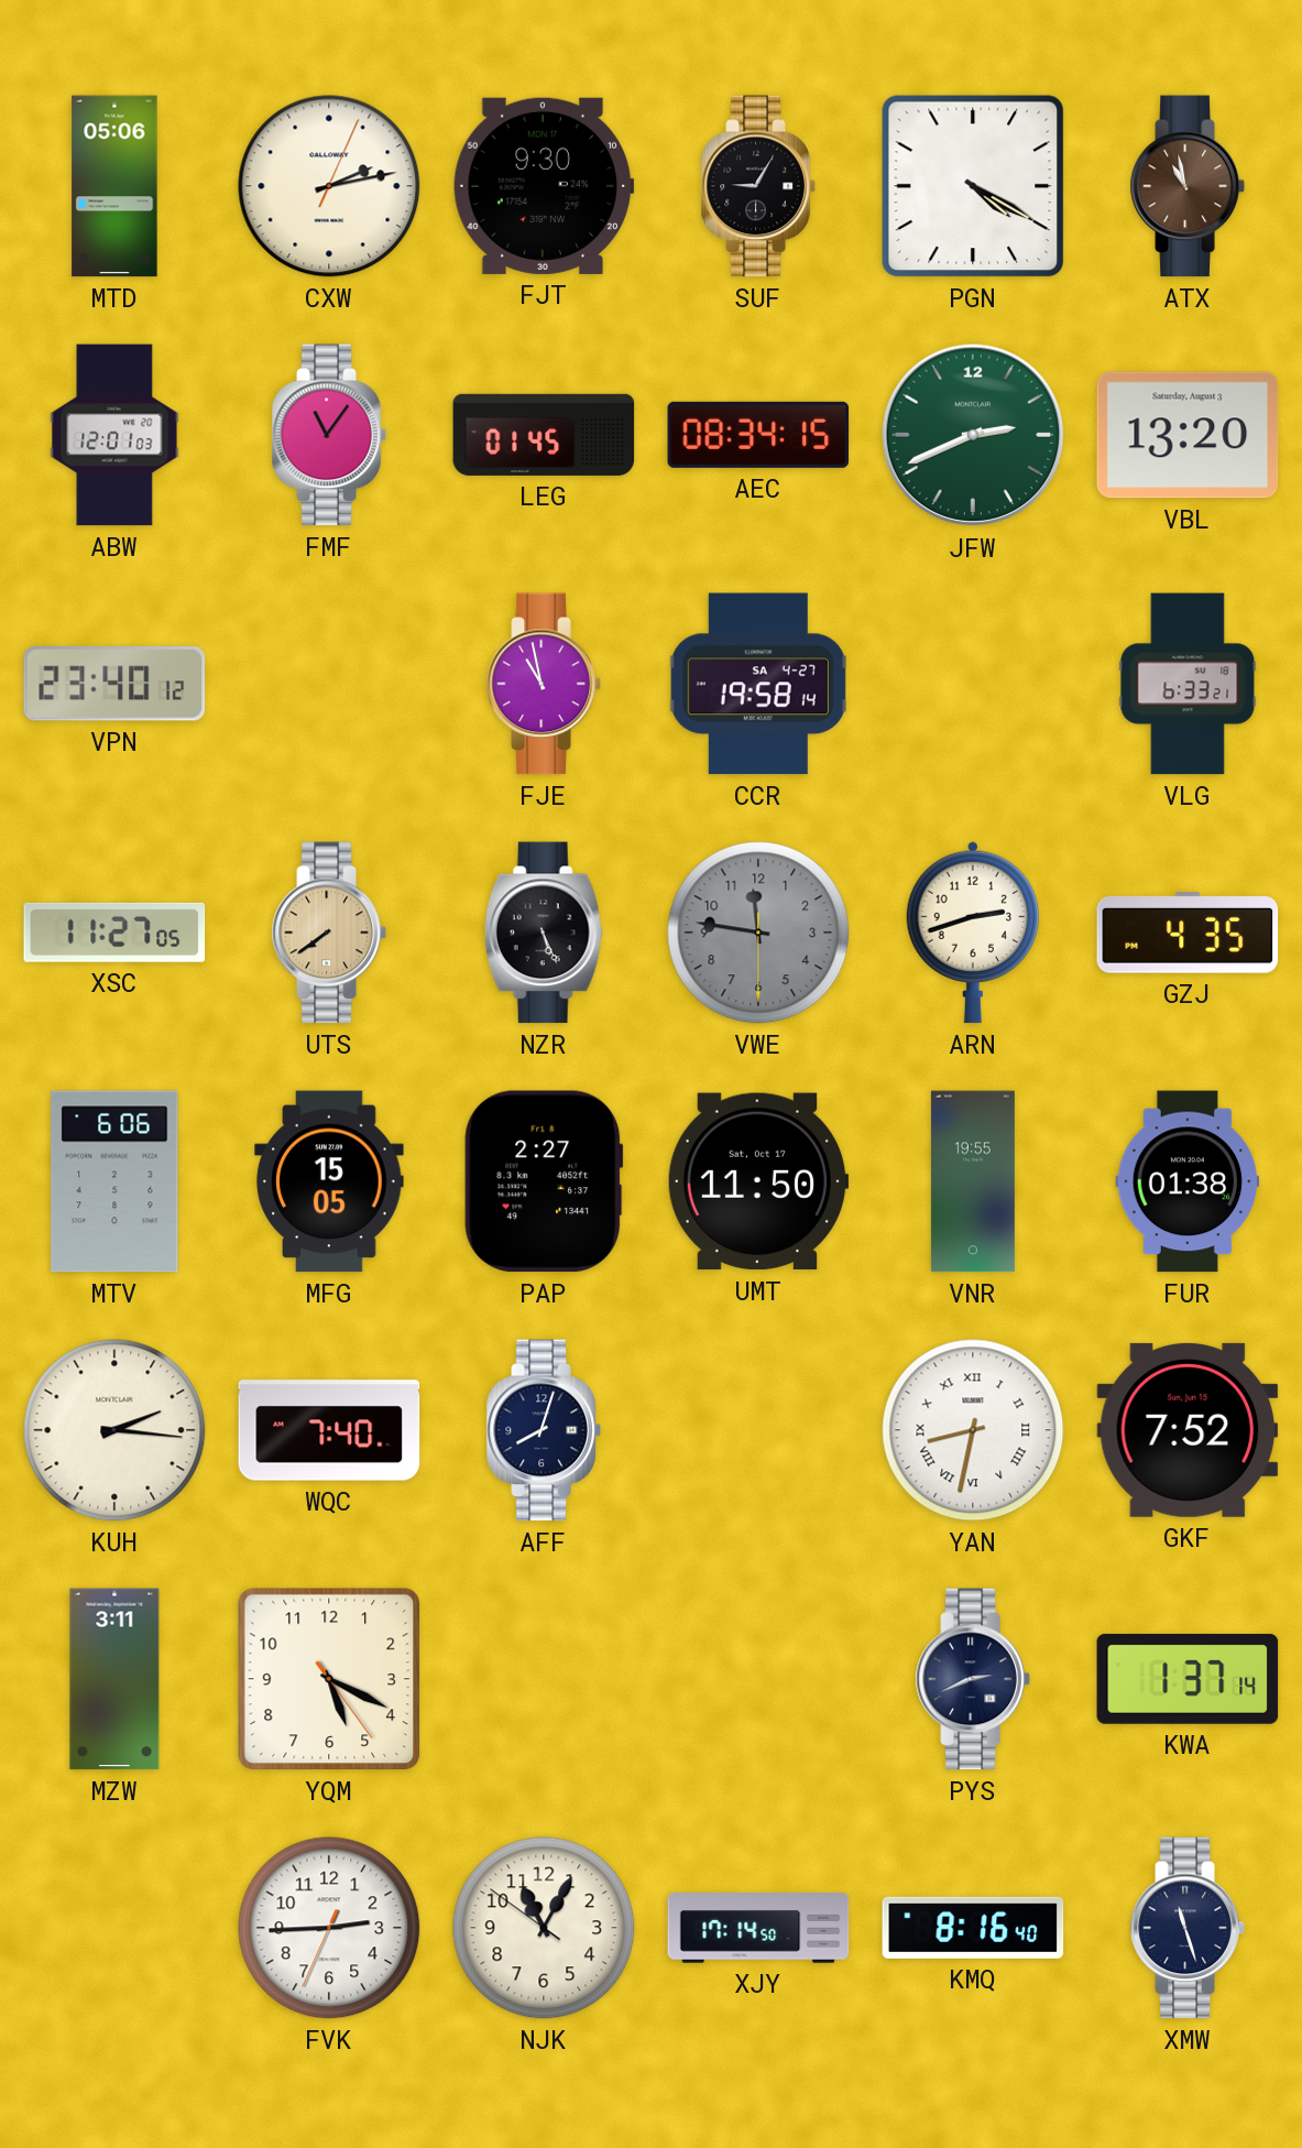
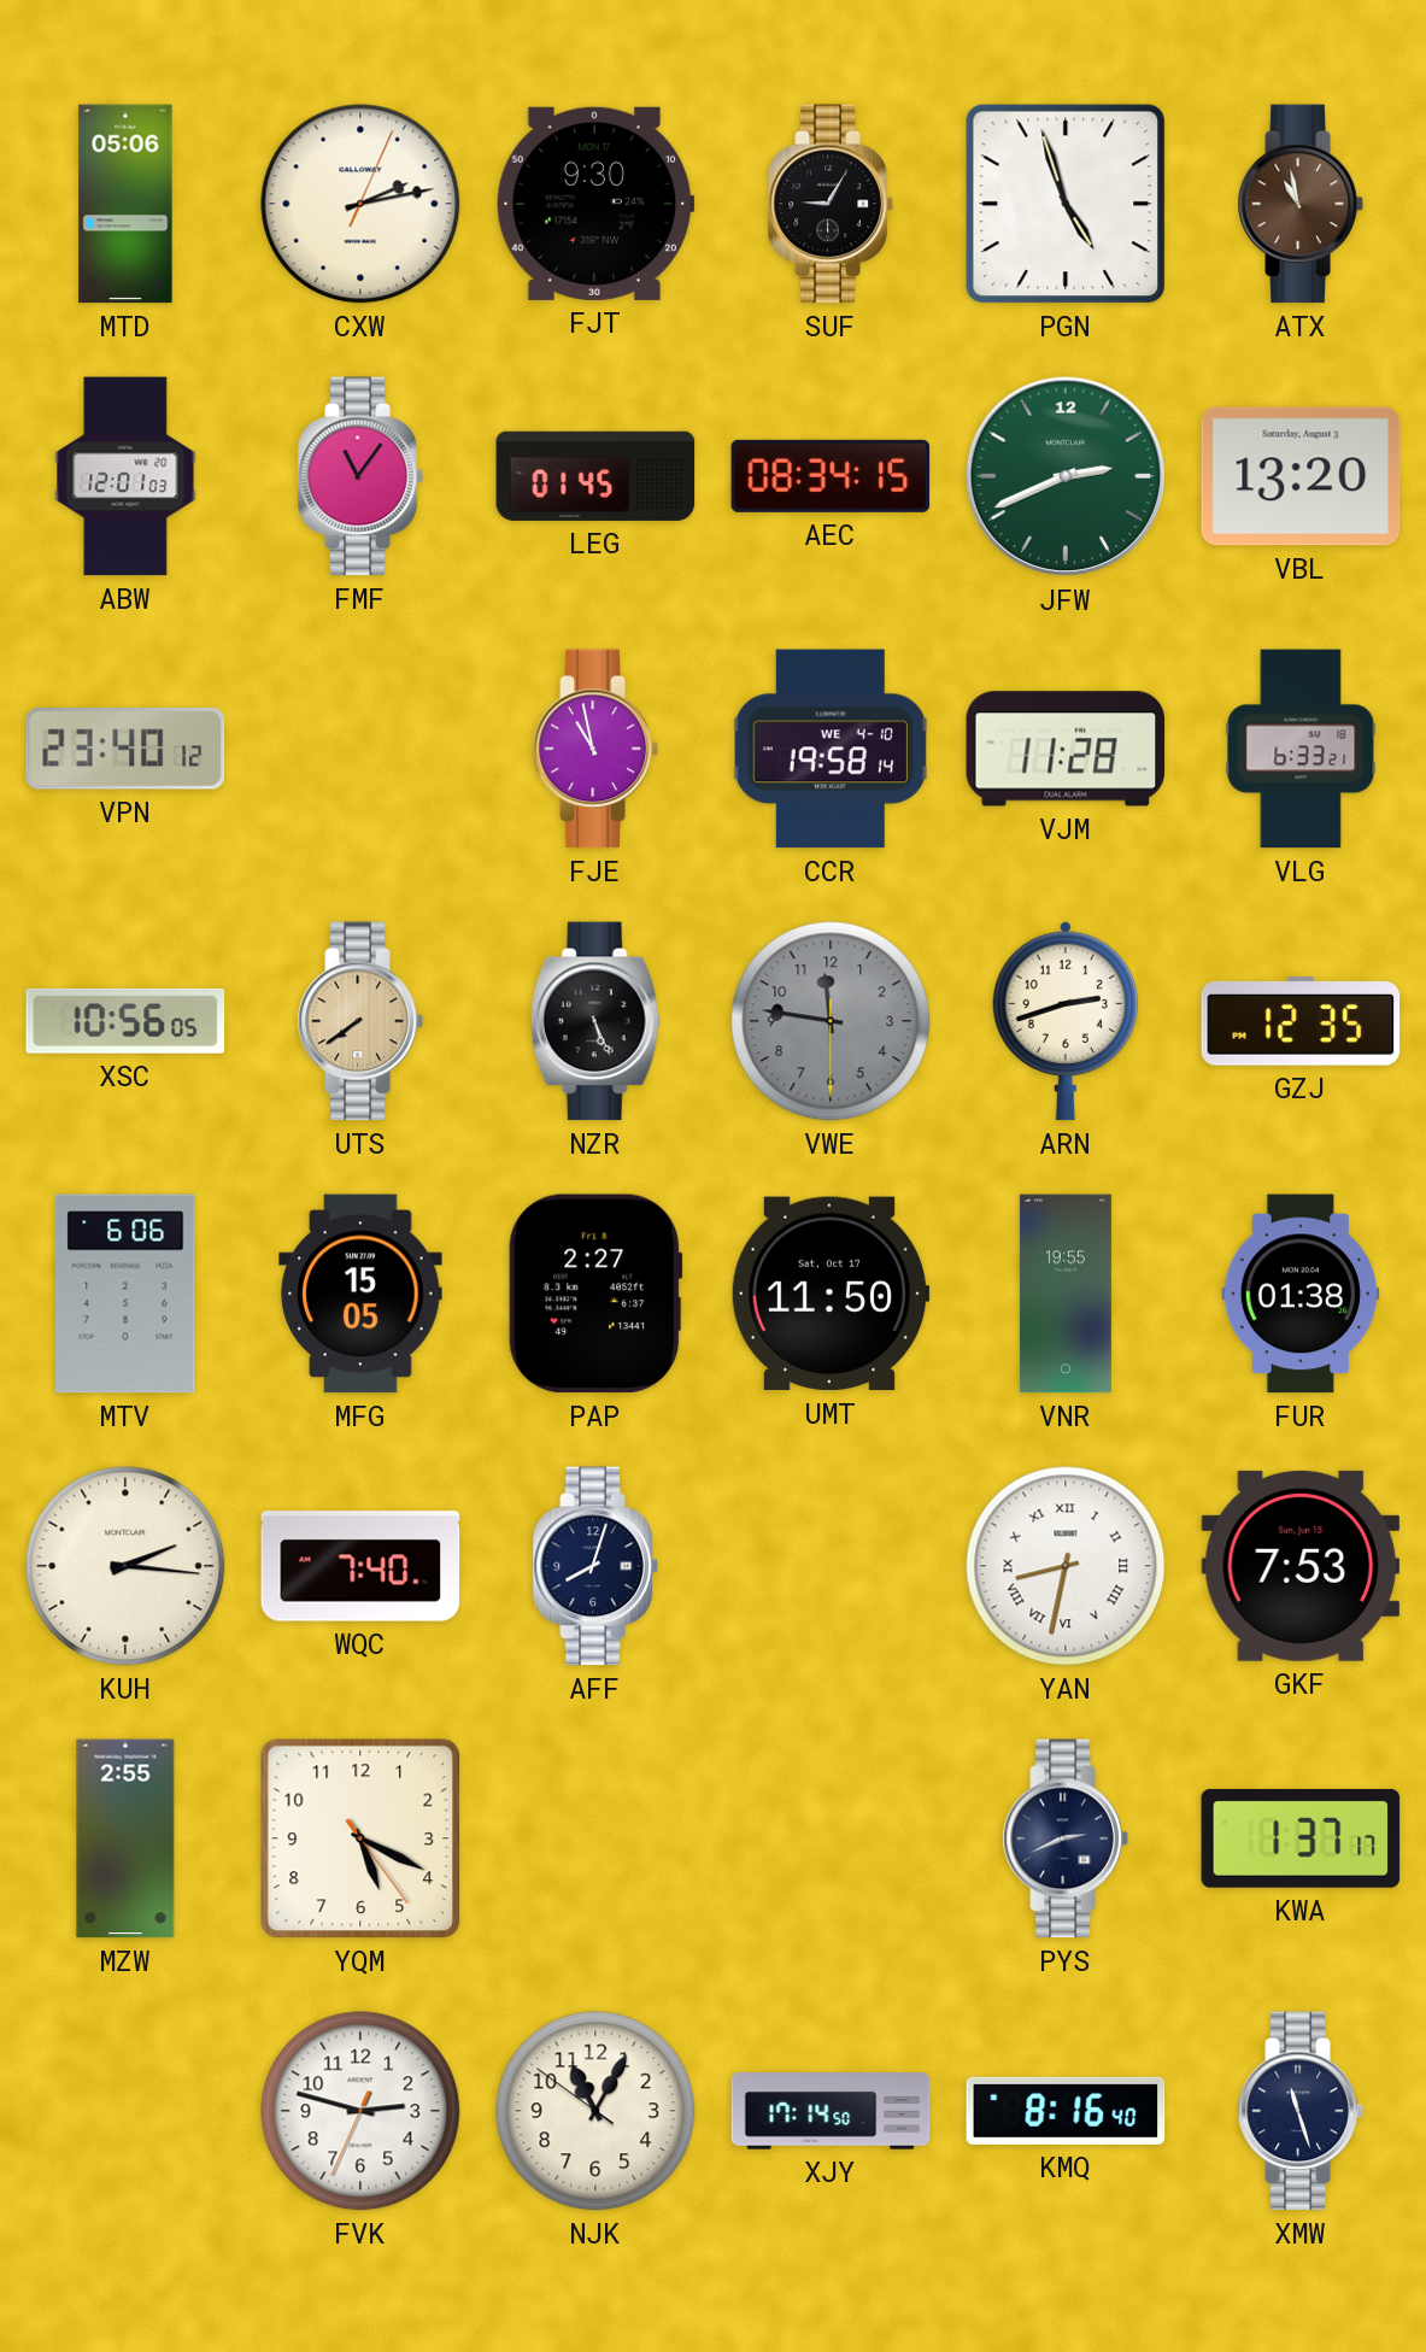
PGN: 4:20 -> 4:57 (1066, 204)
CCR date: SA 4-27 -> WE 4-10 (831, 749)
VJM: none -> 11:28 (1066, 749)
XSC: 11:27 -> 10:56 (125, 1021)
GZJ: 4:35 -> 12:35 (1301, 1022)
GKF: 7:52 -> 7:53 (1301, 1566)
MZW: 3:11 -> 2:55 (125, 1838)
KWA: 1:37:14 -> 1:37:17 (1301, 1838)
FVK: 2:44 -> 2:47 (360, 2111)
